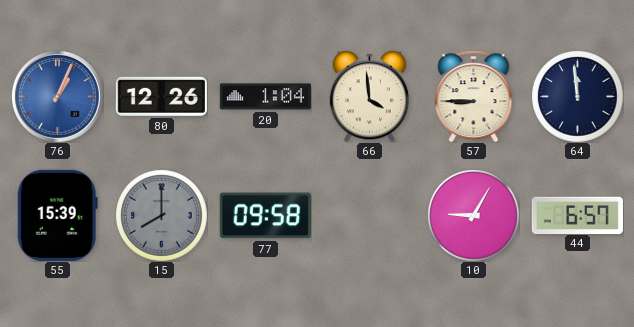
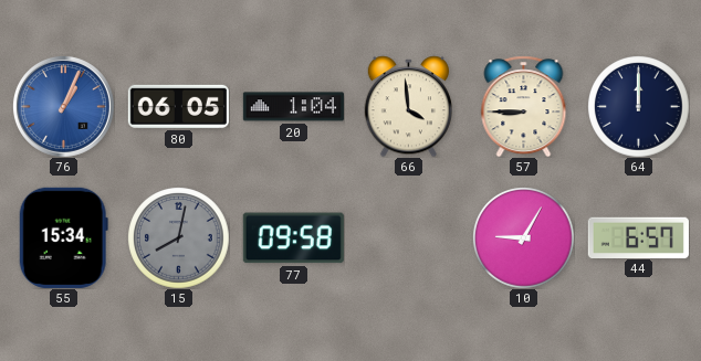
80: 12:26 -> 06:05 (178, 106)
64: 11:59 -> 12:00 (639, 107)
55: 15:39 -> 15:34 (63, 237)
15: 8:00 -> 8:02 (179, 238)
